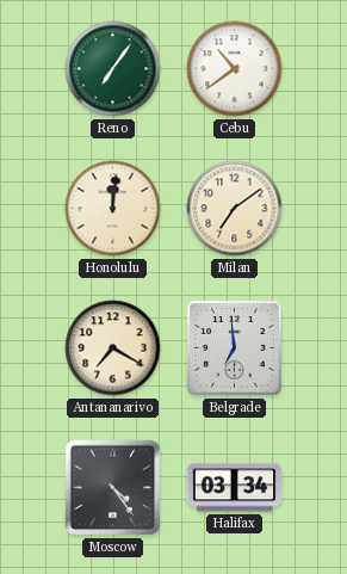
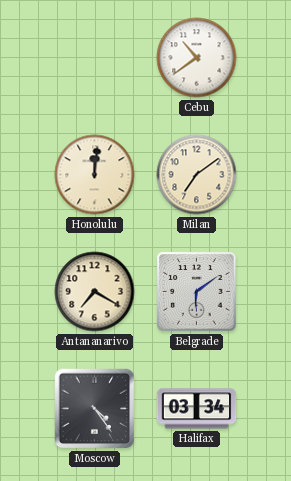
Reno: 7:06 -> none (113, 69)
Belgrade: 6:59 -> 6:09 (197, 292)
